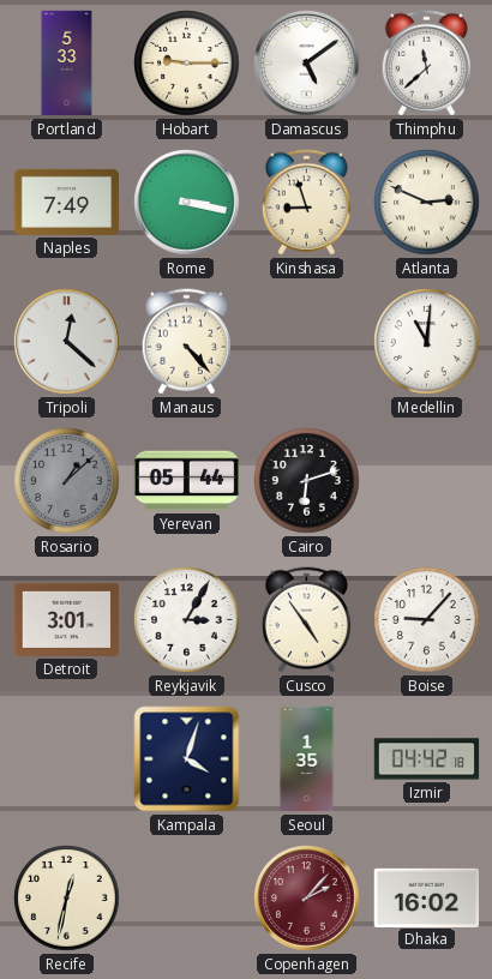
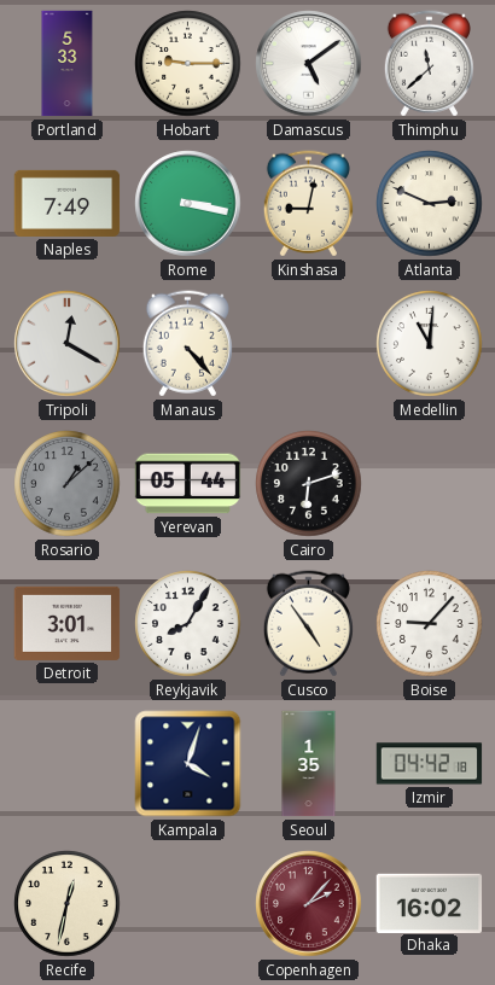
Kinshasa: 8:57 -> 9:02 (308, 204)
Tripoli: 12:22 -> 12:20 (68, 344)
Reykjavik: 3:05 -> 8:05 (188, 624)
